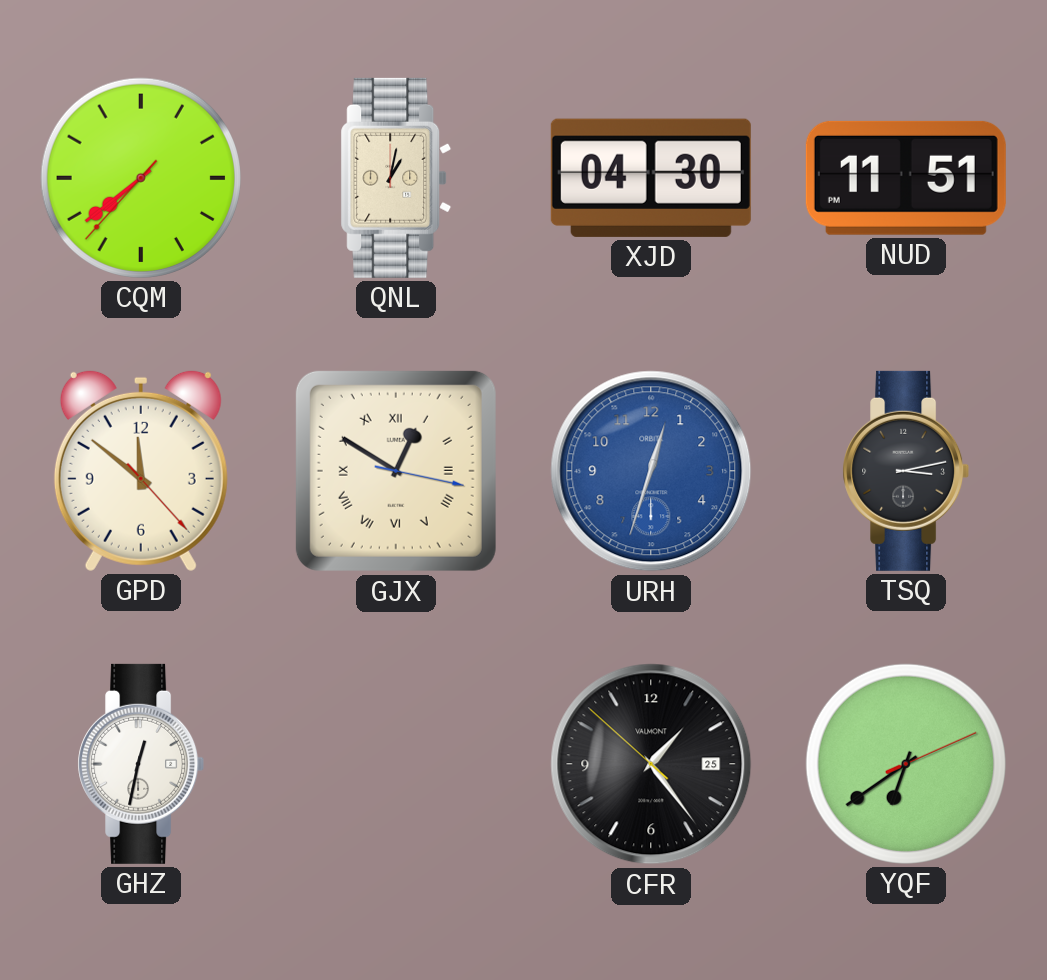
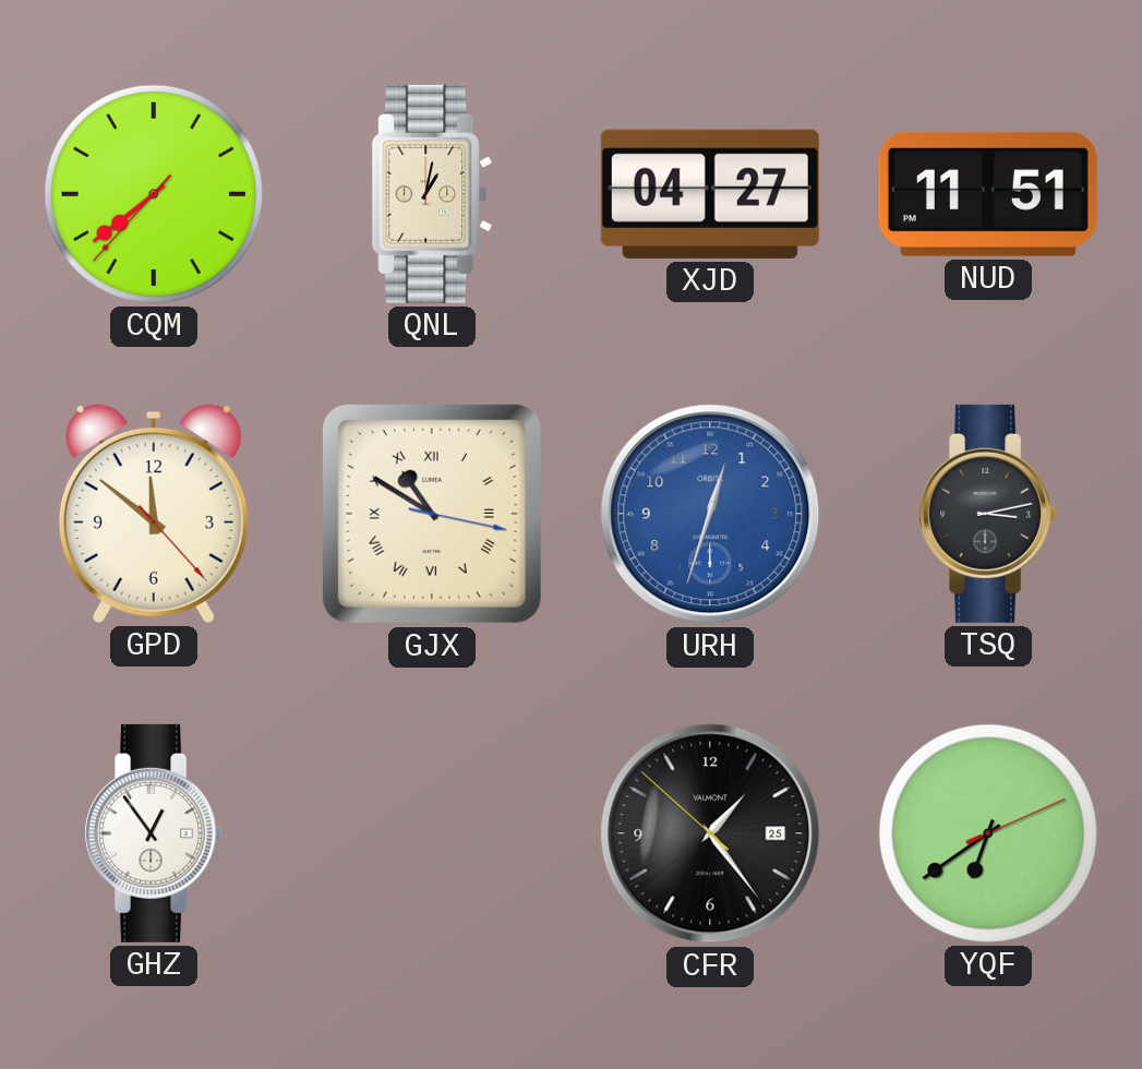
XJD: 04:30 -> 04:27 (710, 194)
GJX: 12:50 -> 10:50 (432, 514)
GHZ: 12:32 -> 12:54 (154, 833)
